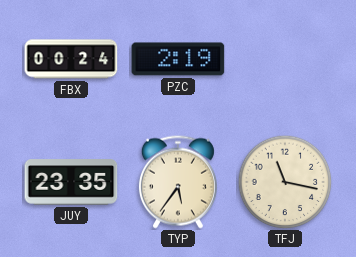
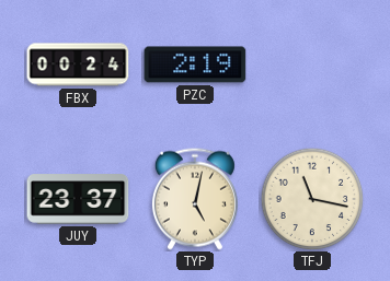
JUY: 23:35 -> 23:37 (78, 199)
TYP: 5:36 -> 5:02 (195, 199)
